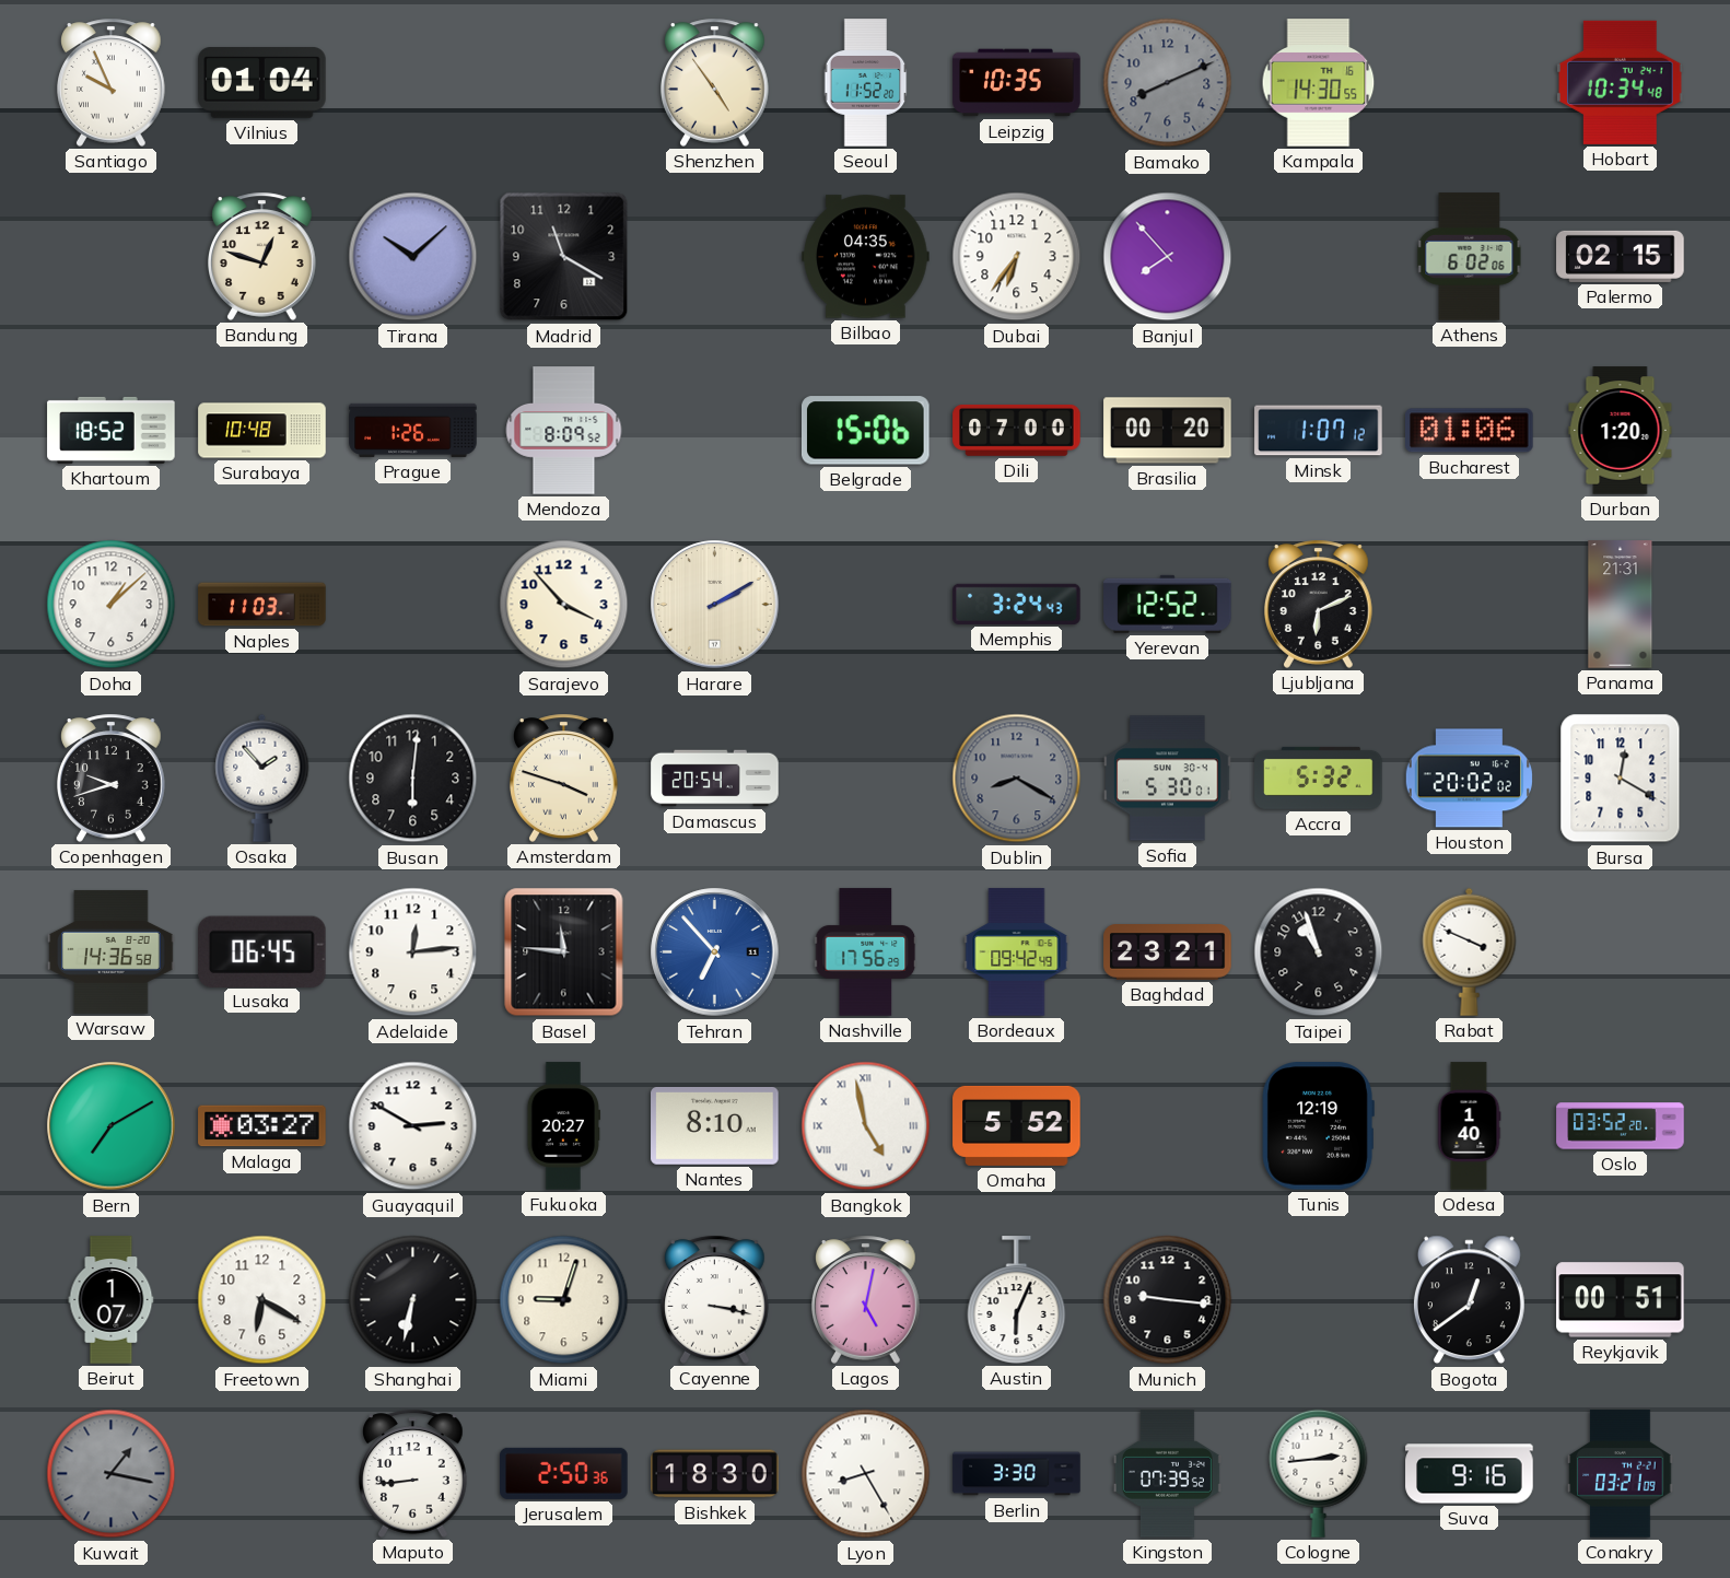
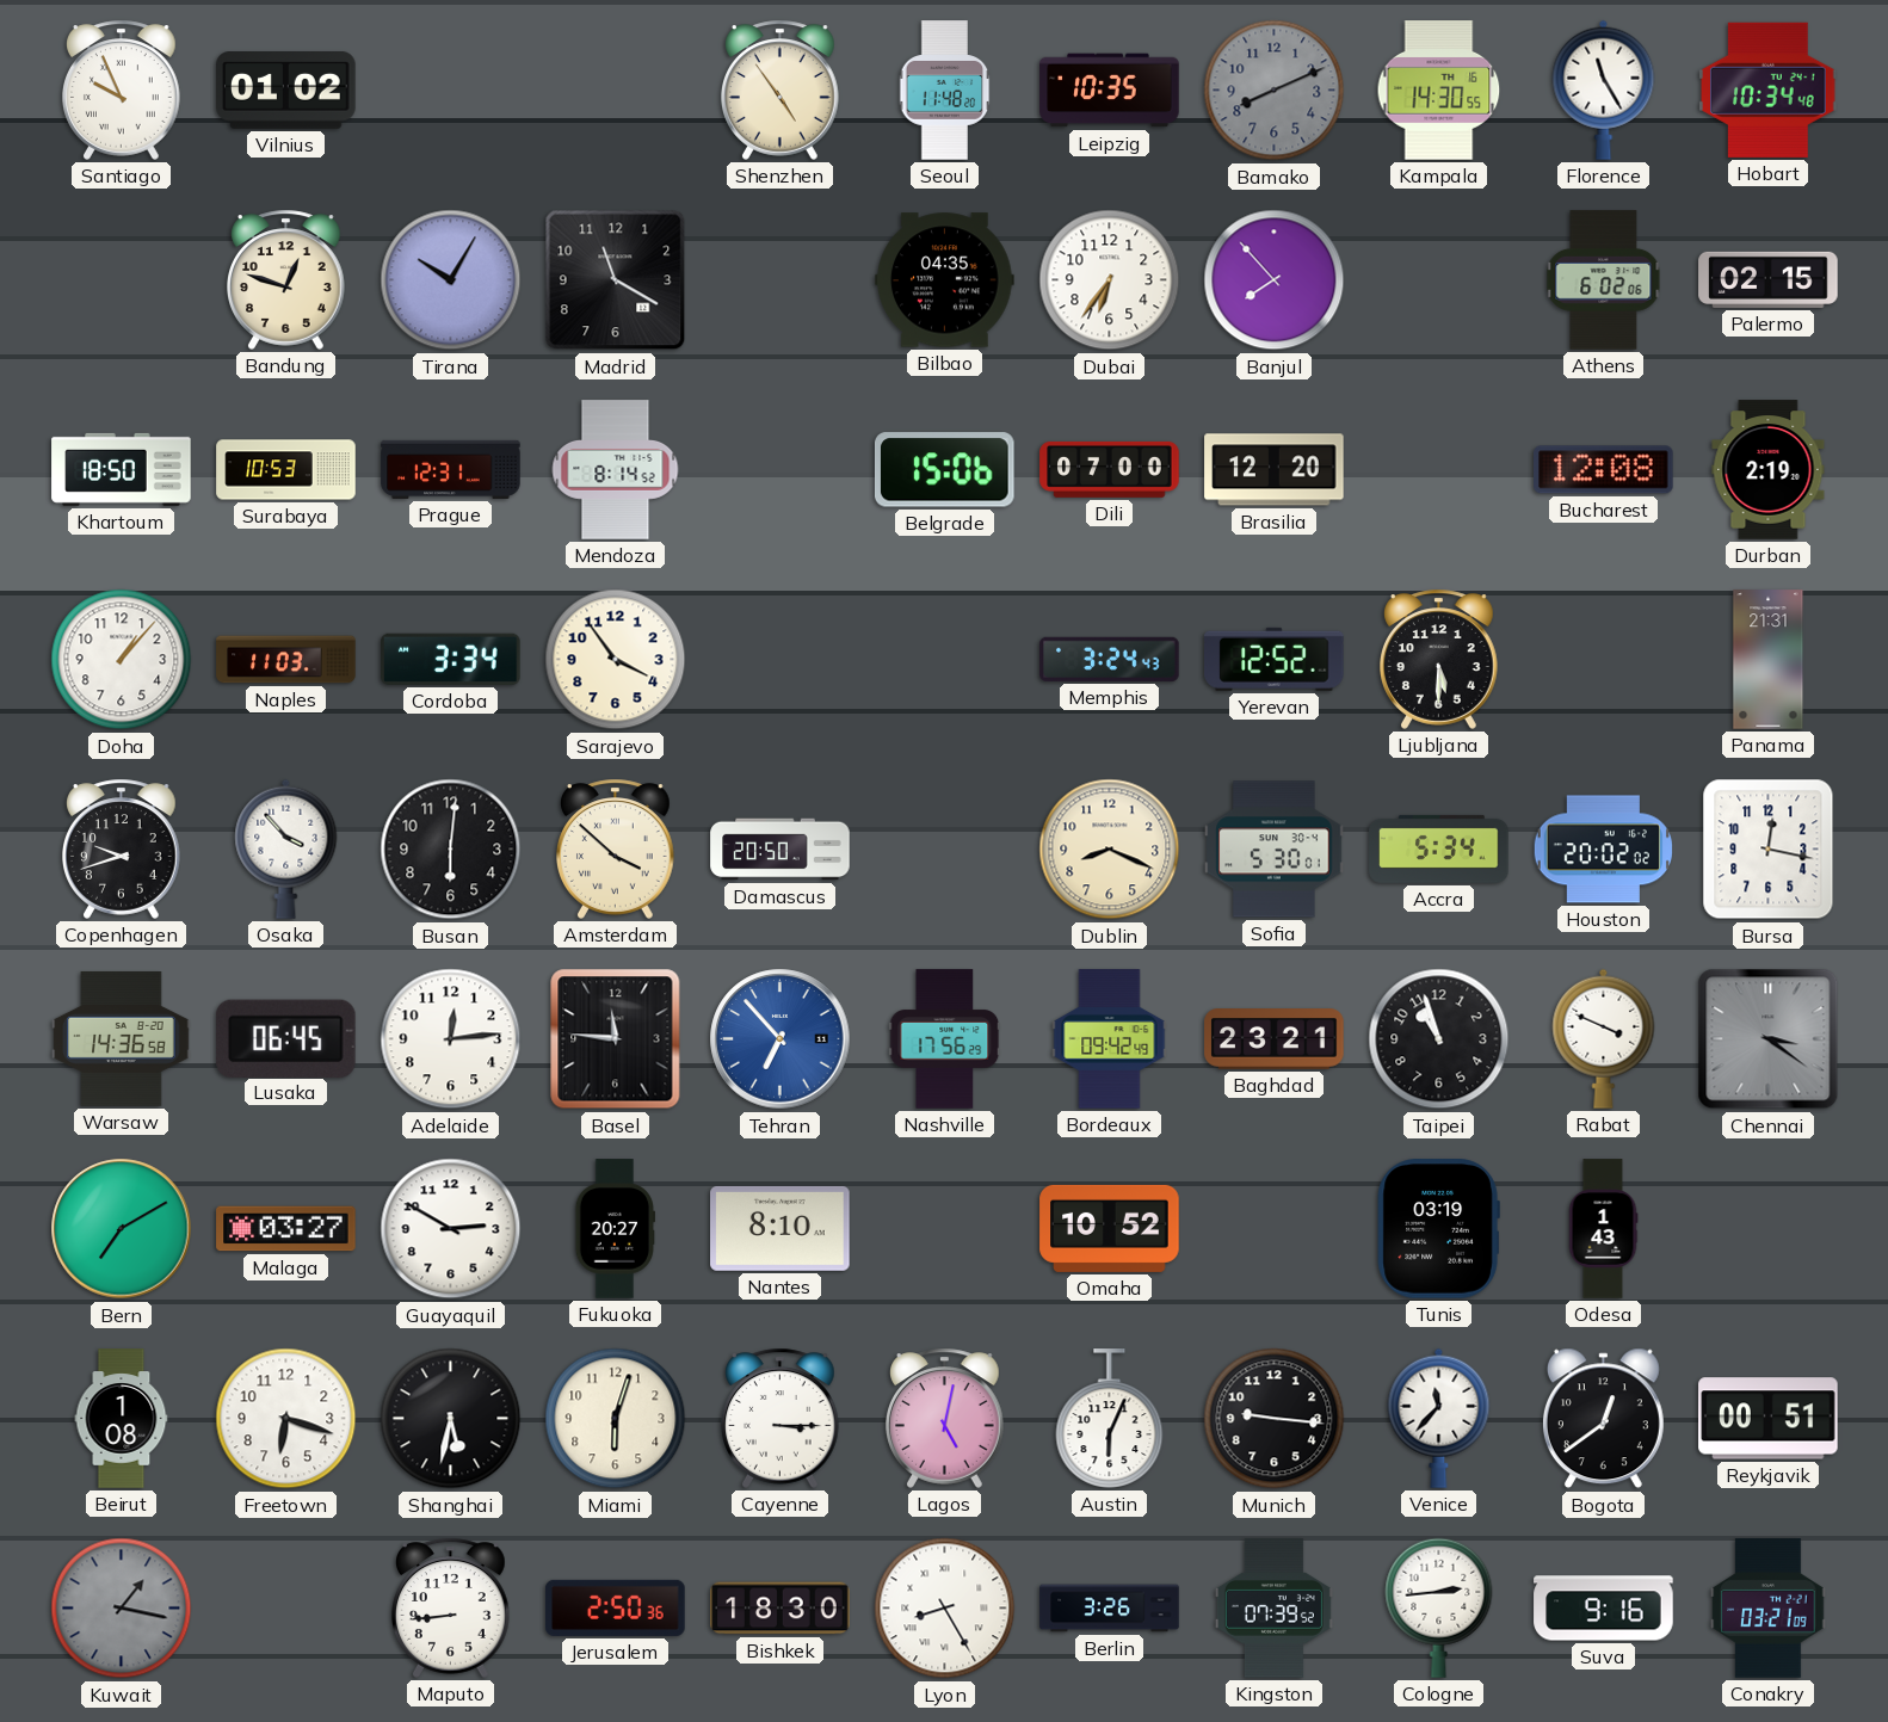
Vilnius: 01:04 -> 01:02 (286, 91)
Seoul: 11:52 -> 11:48 (945, 91)
Florence: none -> 11:25 (1604, 90)
Tirana: 10:08 -> 10:05 (451, 280)
Khartoum: 18:52 -> 18:50 (122, 469)
Surabaya: 10:48 -> 10:53 (286, 470)
Prague: 1:26 -> 12:31 (451, 469)
Mendoza: 8:09 -> 8:14 (616, 470)
Brasilia: 00:20 -> 12:20 (1275, 470)
Minsk: 1:07 -> none (1319, 431)
Bucharest: 01:06 -> 12:08 (1604, 470)
Durban: 1:20 -> 2:19 (1769, 470)
Doha: 1:08 -> 1:07 (122, 660)
Cordoba: none -> 3:34 (451, 659)
Sarajevo: 3:53 -> 3:54 (616, 660)
Harare: 2:10 -> none (715, 605)
Ljubljana: 6:11 -> 5:30 (1439, 659)
Osaka: 1:53 -> 3:53 (286, 848)
Amsterdam: 3:48 -> 3:52 (616, 848)
Damascus: 20:54 -> 20:50 (781, 850)
Dublin: 8:20 -> 8:19 (1110, 850)
Dublin dial: grey -> cream (1110, 850)
Accra: 5:32 -> 5:34 (1439, 848)
Bursa: 12:20 -> 12:17 (1769, 850)
Chennai: none -> 3:21 (1769, 1039)
Bangkok: 4:58 -> none (866, 1126)
Omaha: 5:52 -> 10:52 (1110, 1228)
Tunis: 12:19 -> 03:19 (1438, 1229)
Odesa: 1:40 -> 1:43 (1603, 1229)
Oslo: 03:52 -> none (1621, 1126)
Beirut: 1:07 -> 1:08 (122, 1419)
Freetown: 6:20 -> 6:18 (286, 1419)
Shanghai: 6:32 -> 5:32 (451, 1419)
Miami: 9:03 -> 6:03 (616, 1419)
Cayenne: 3:17 -> 3:15 (781, 1418)
Venice: none -> 11:37 (1439, 1418)
Berlin: 3:30 -> 3:26 (1110, 1609)
